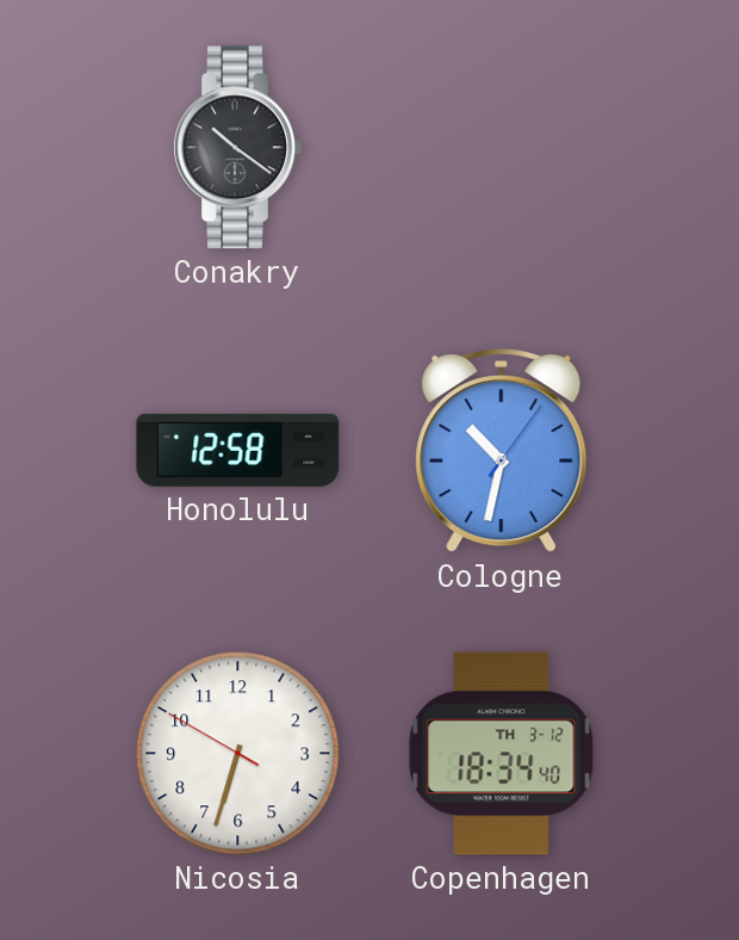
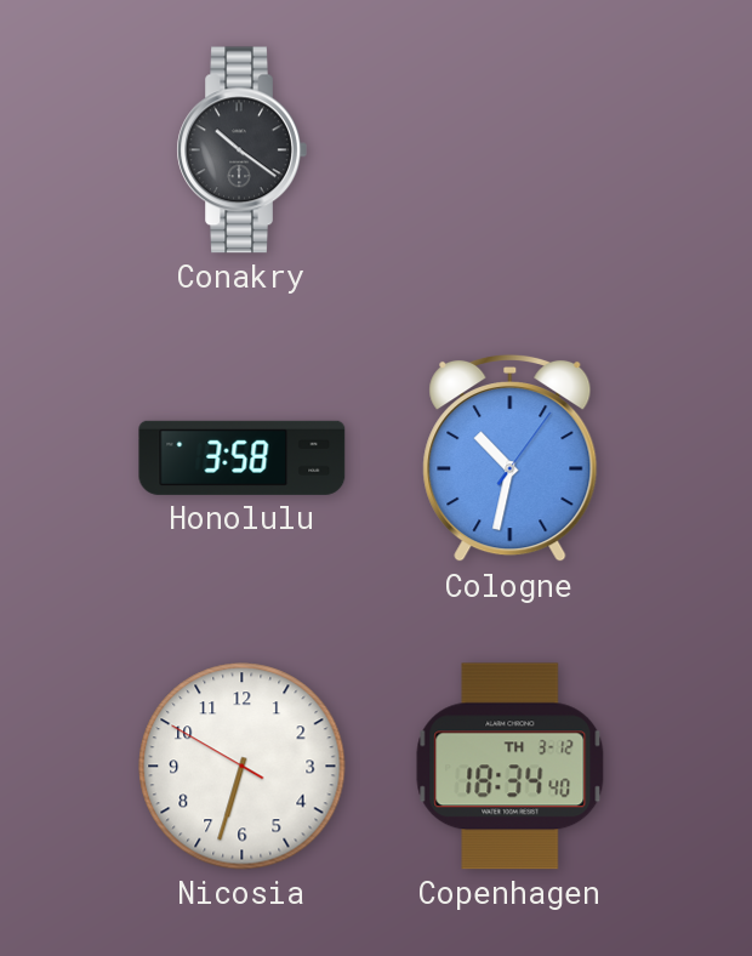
Honolulu: 12:58 -> 3:58 (243, 457)
